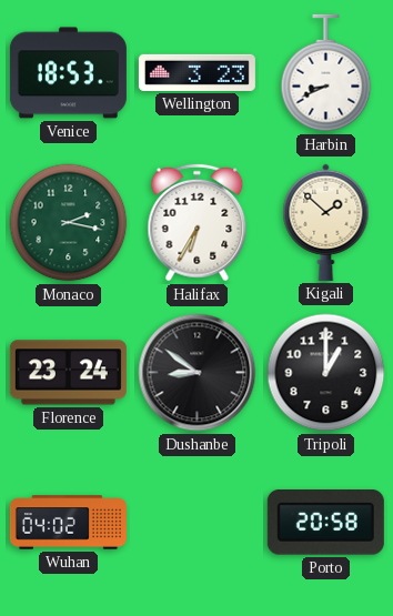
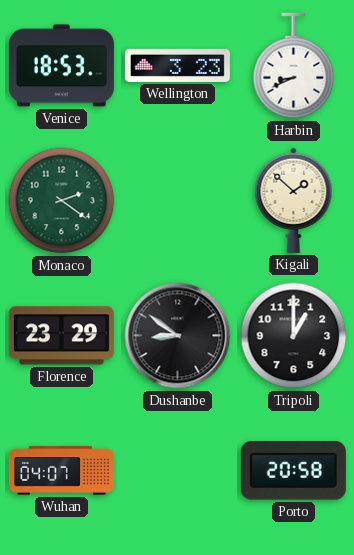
Monaco: 2:17 -> 2:21 (62, 201)
Halifax: 6:35 -> none (198, 223)
Florence: 23:24 -> 23:29 (61, 336)
Wuhan: 04:02 -> 04:07 (61, 471)
